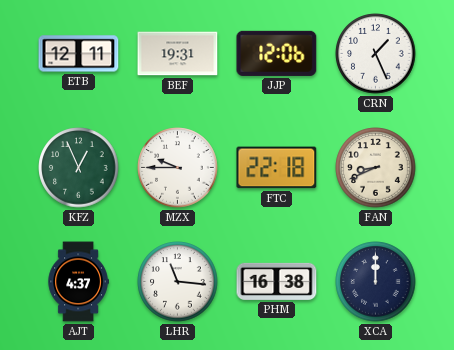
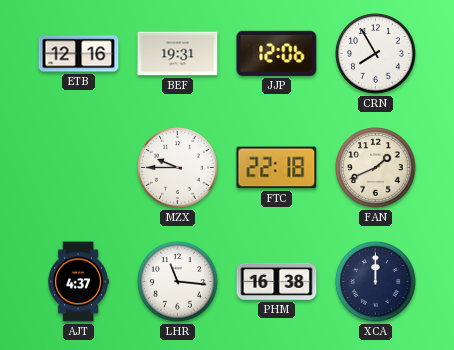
ETB: 12:11 -> 12:16 (79, 54)
CRN: 1:26 -> 7:55 (376, 54)
KFZ: 12:56 -> none (79, 168)
FAN: 8:41 -> 1:41 (376, 168)
